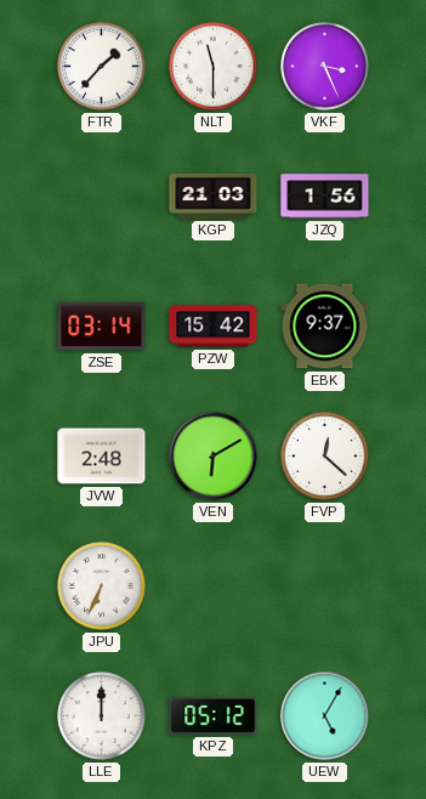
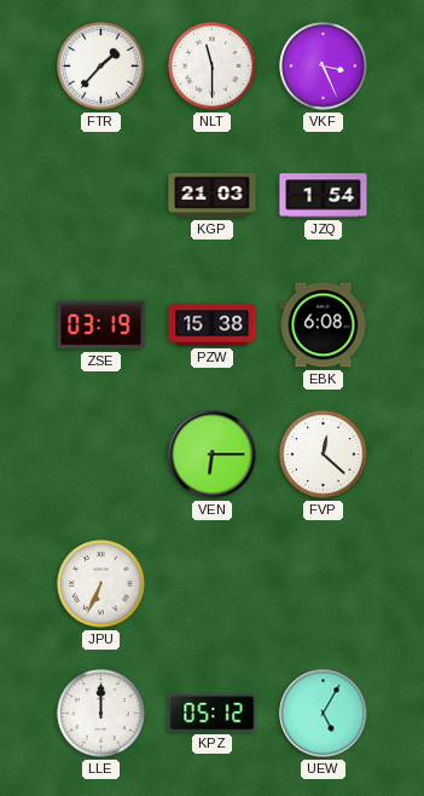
JZQ: 1:56 -> 1:54 (324, 196)
ZSE: 03:14 -> 03:19 (101, 325)
PZW: 15:42 -> 15:38 (213, 325)
EBK: 9:37 -> 6:08 (324, 325)
JVW: 2:48 -> none (102, 457)
VEN: 6:10 -> 6:15 (213, 455)
